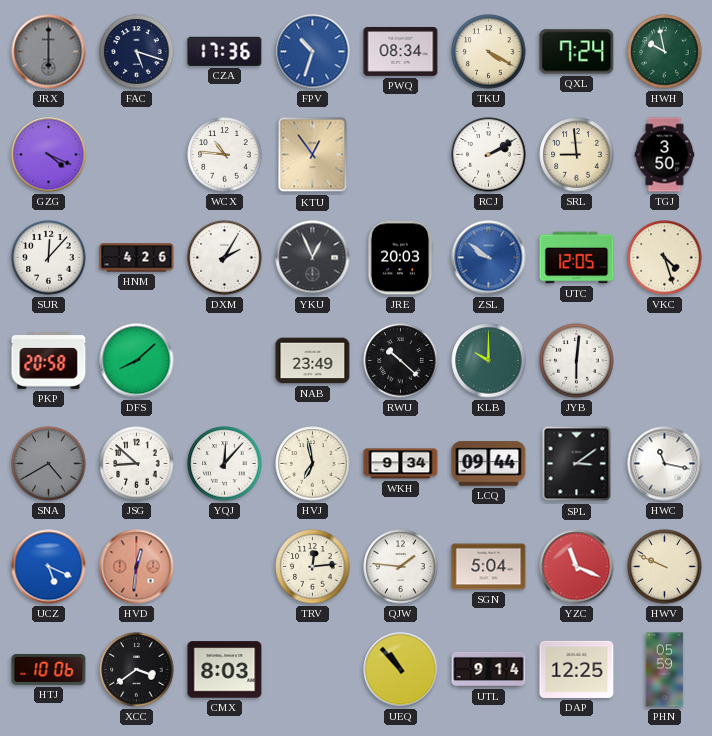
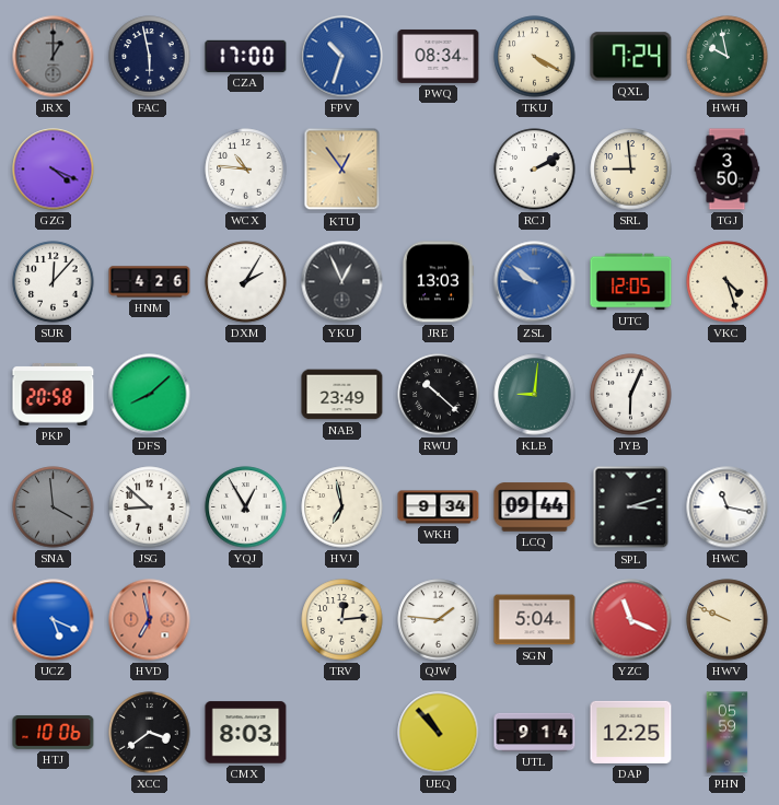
JRX: 6:00 -> 1:00 (54, 57)
FAC: 5:18 -> 5:58 (150, 57)
CZA: 17:36 -> 17:00 (246, 56)
JRE: 20:03 -> 13:03 (438, 282)
KLB: 10:00 -> 9:01 (535, 395)
JYB: 6:01 -> 6:04 (631, 395)
SNA: 4:40 -> 3:59 (54, 507)
YQJ: 12:07 -> 12:55 (246, 507)
SPL: 3:09 -> 3:12 (631, 507)
HVD: 12:31 -> 6:58 (150, 620)
